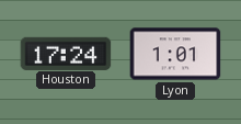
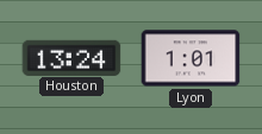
Houston: 17:24 -> 13:24 (71, 57)
